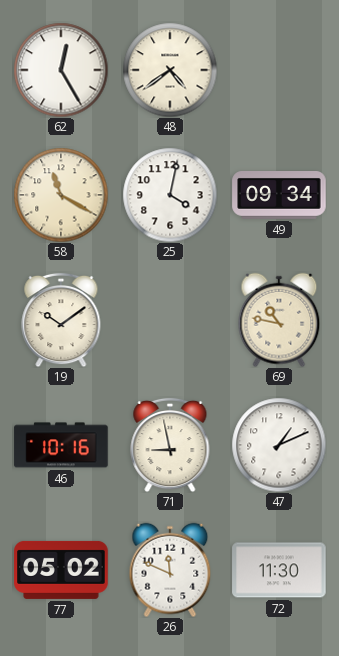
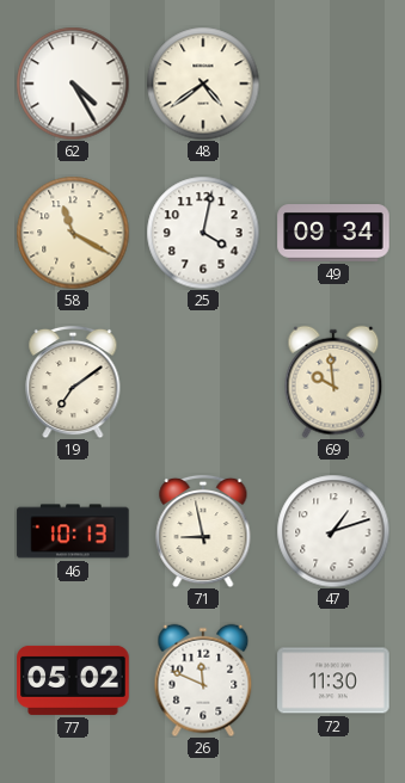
62: 12:25 -> 4:25 (73, 84)
19: 10:09 -> 7:09 (73, 382)
69: 10:47 -> 9:59 (333, 382)
46: 10:16 -> 10:13 (73, 531)
47: 1:11 -> 1:12 (333, 531)
